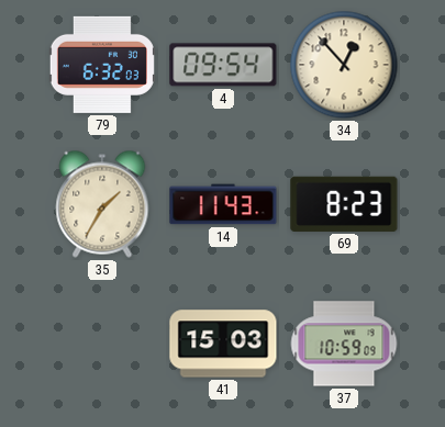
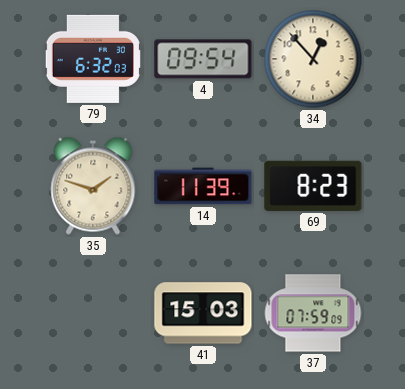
35: 1:35 -> 1:48 (93, 186)
14: 11:43 -> 11:39 (203, 186)
37: 10:59 -> 07:59 (313, 313)
